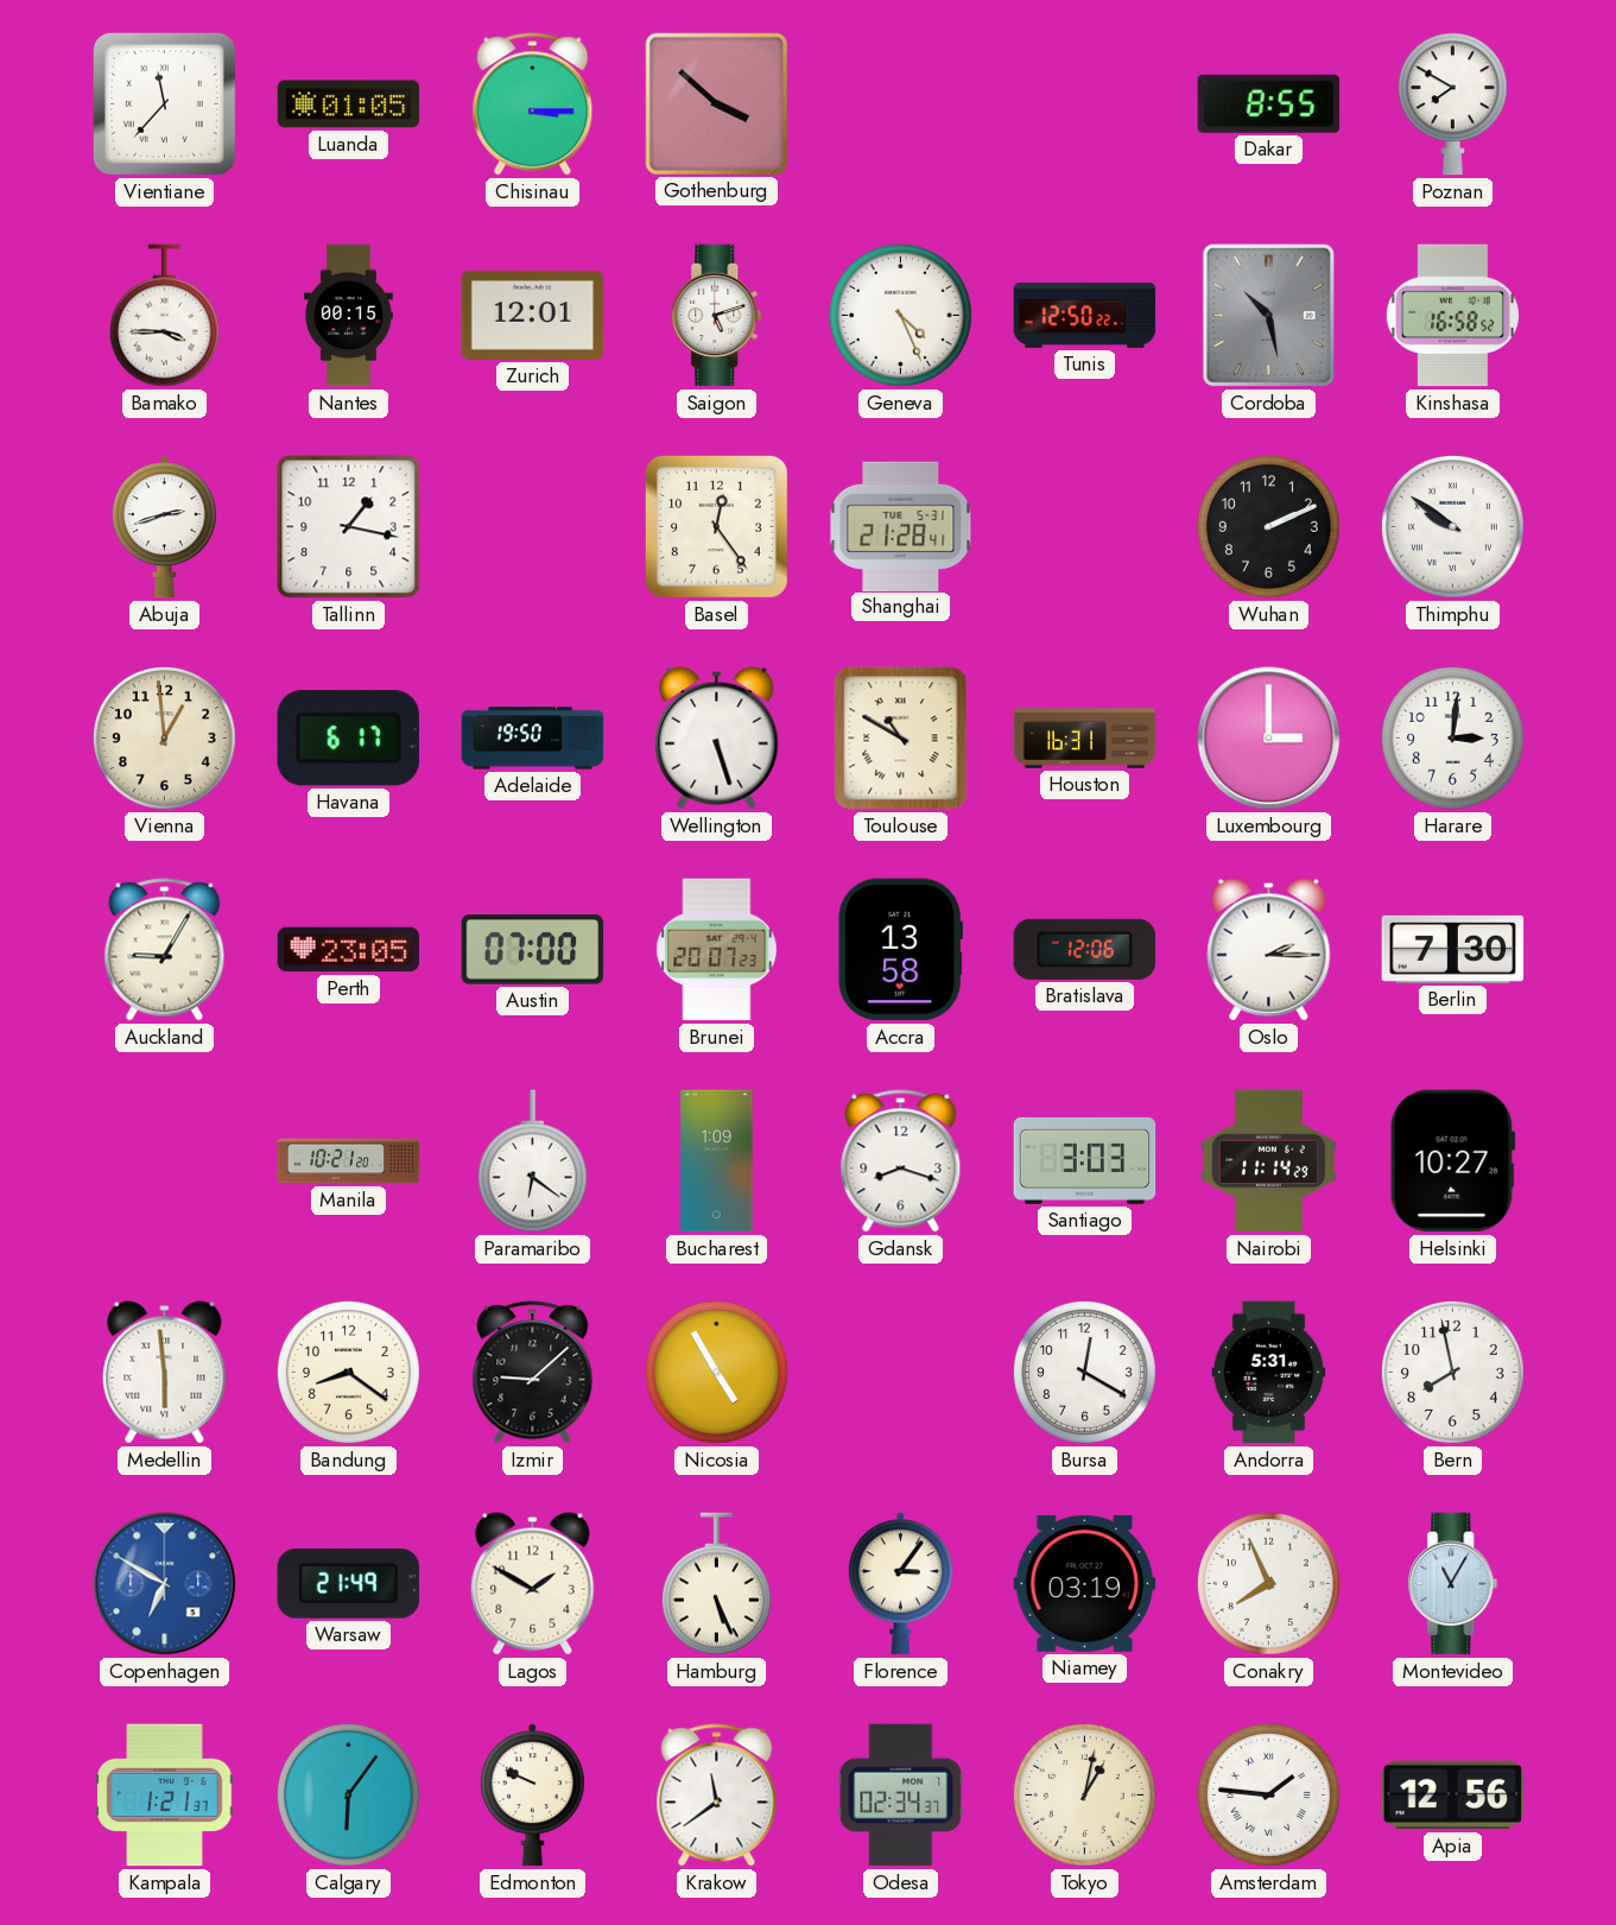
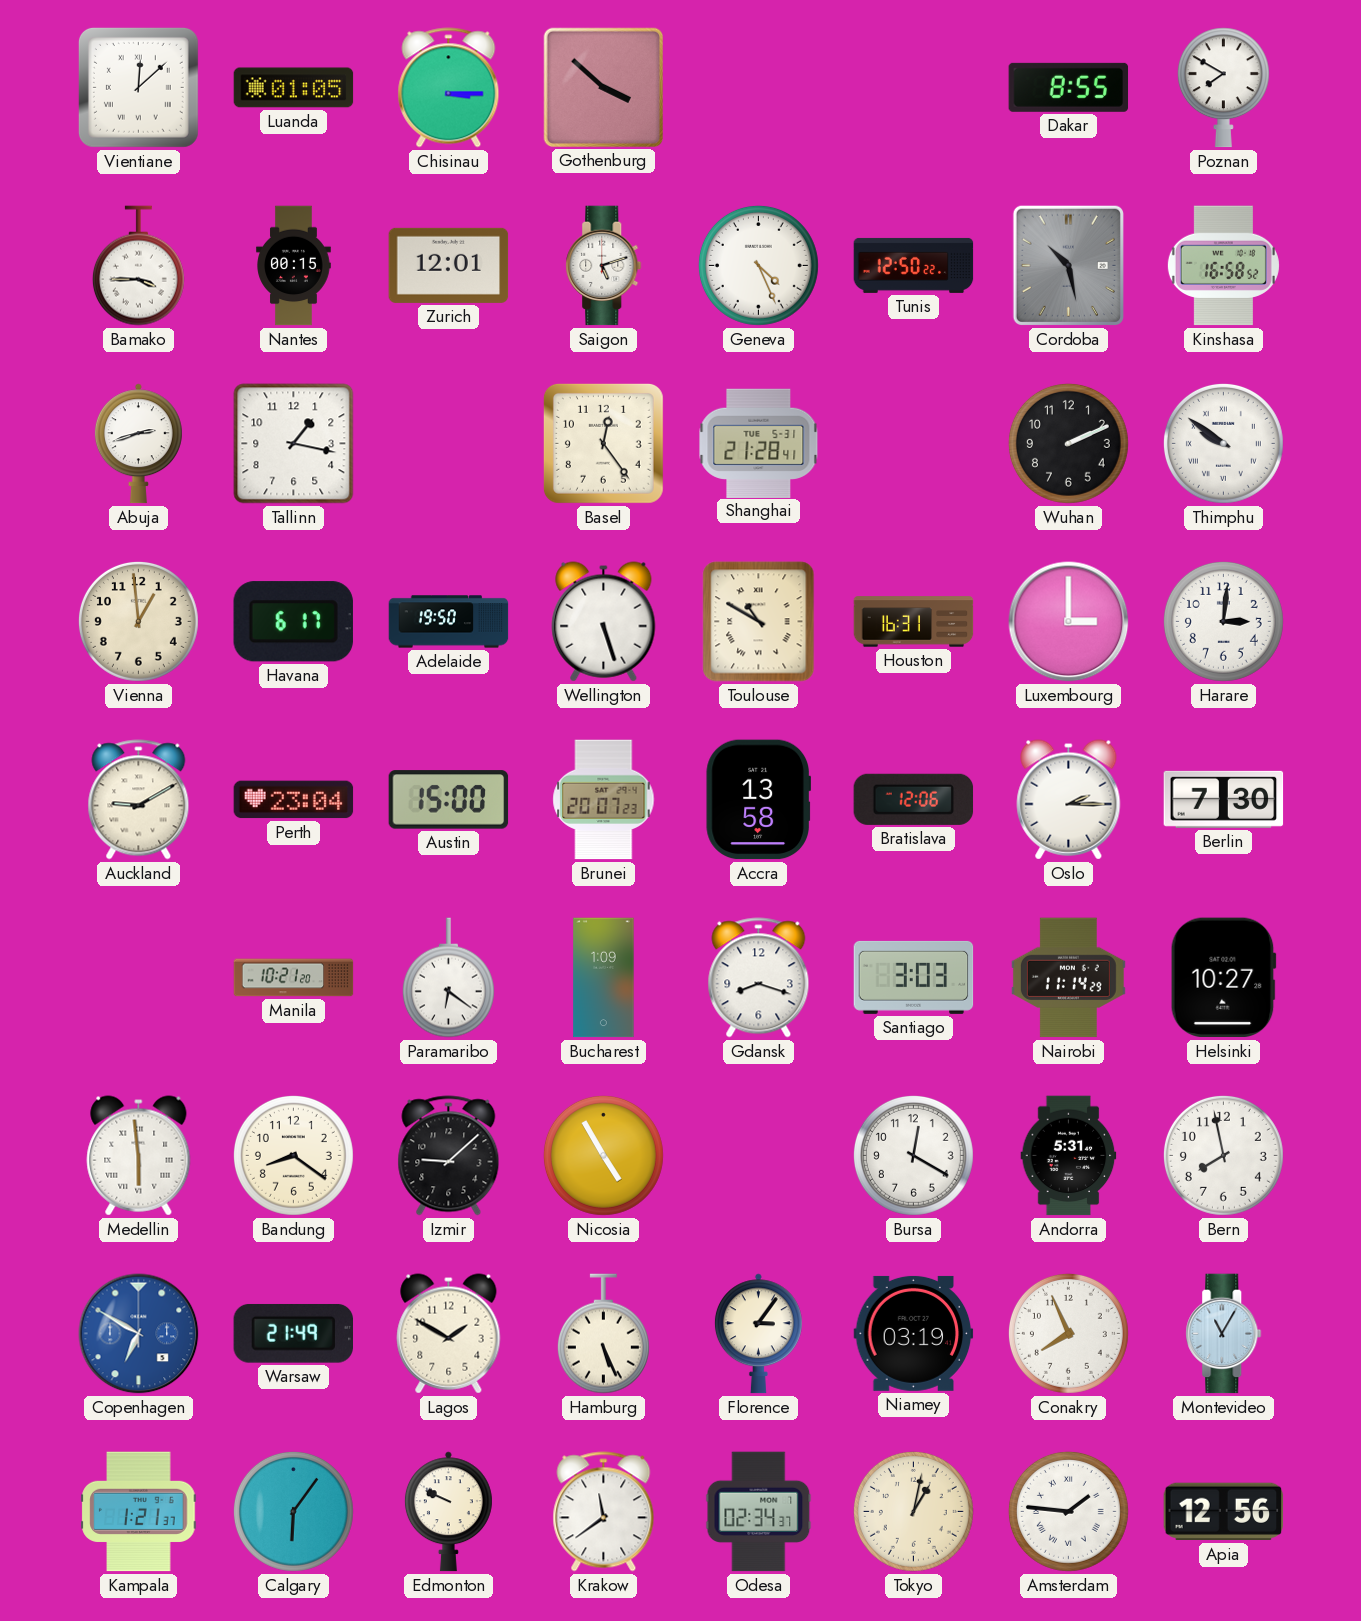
Vientiane: 11:37 -> 12:08 (138, 87)
Auckland: 9:05 -> 9:10 (139, 800)
Perth: 23:05 -> 23:04 (294, 800)
Austin: 07:00 -> 15:00 (449, 800)
